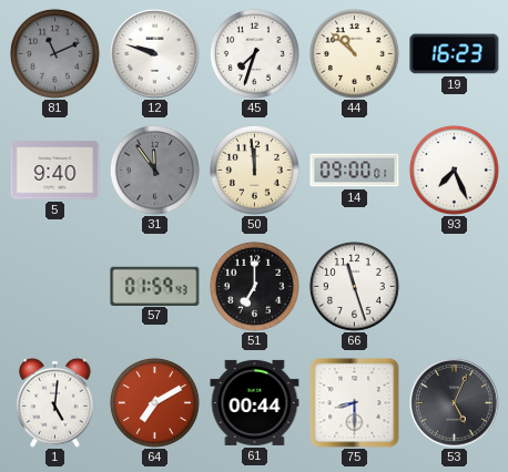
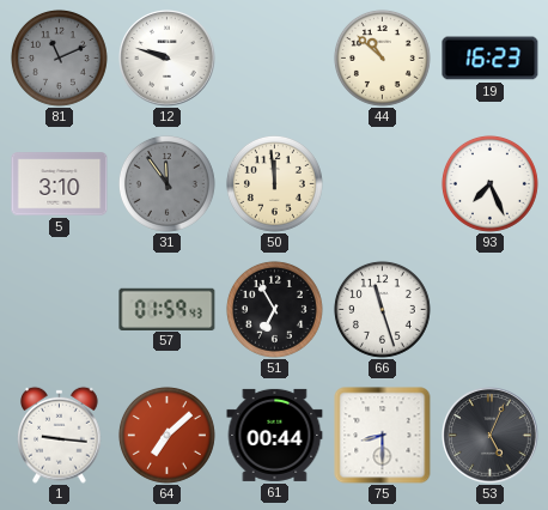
45: 7:33 -> none (254, 53)
5: 9:40 -> 3:10 (60, 184)
14: 09:00 -> none (355, 171)
51: 7:00 -> 6:55 (274, 309)
1: 5:01 -> 9:16 (60, 435)
64: 7:10 -> 7:08 (166, 435)
